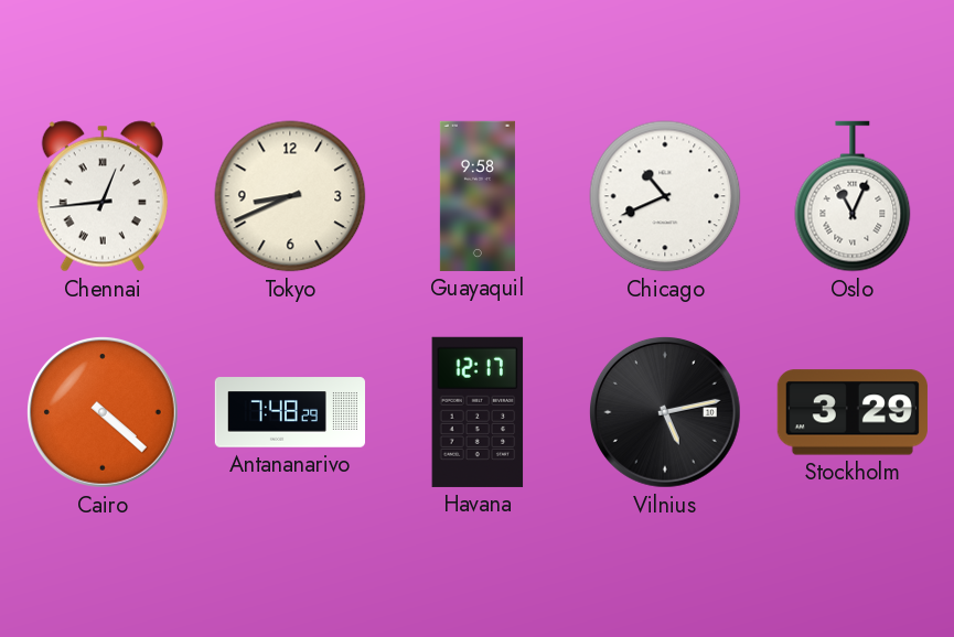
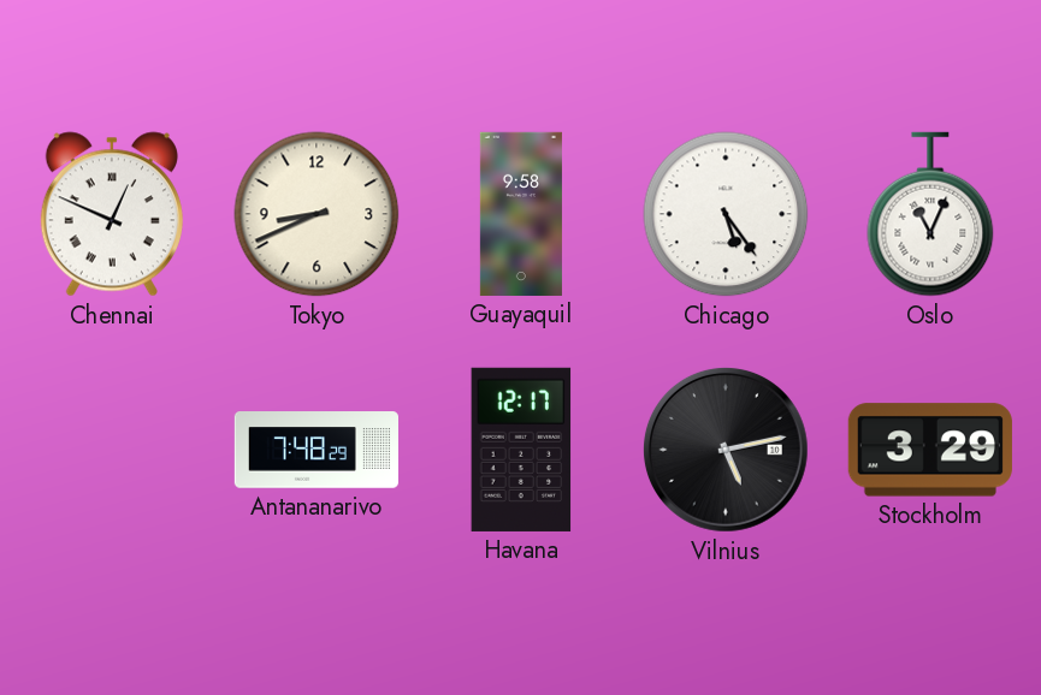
Chennai: 12:44 -> 12:49 (112, 214)
Chicago: 10:41 -> 5:24 (726, 214)
Cairo: 4:22 -> none (104, 413)
